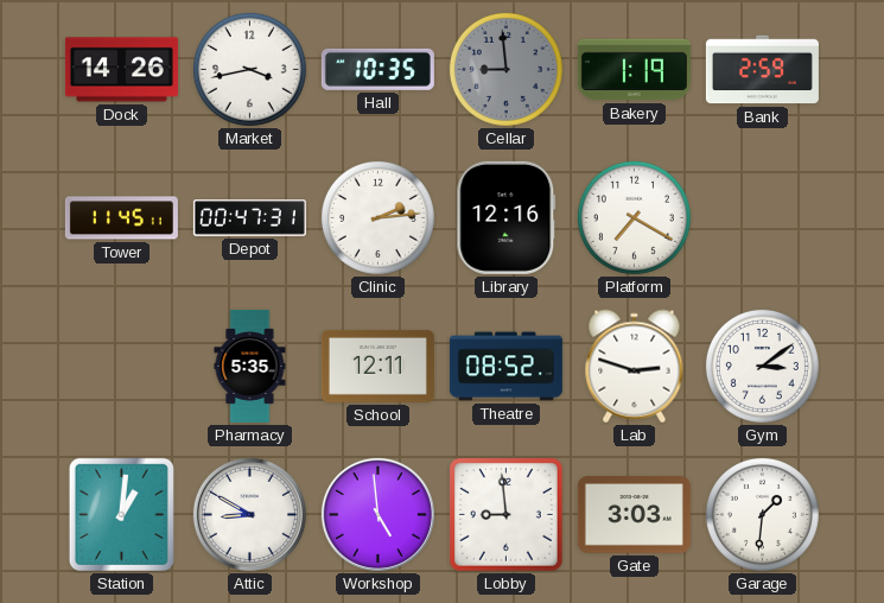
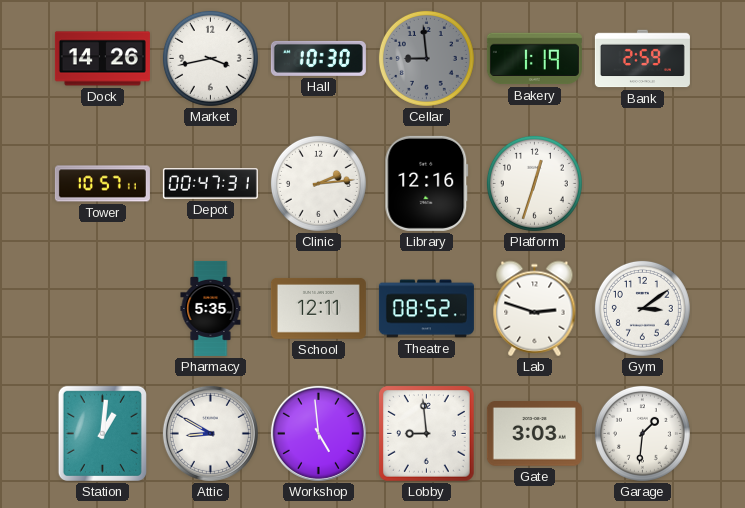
Hall: 10:35 -> 10:30 (318, 58)
Tower: 11:45 -> 10:57 (102, 184)
Platform: 7:20 -> 12:33 (534, 183)
